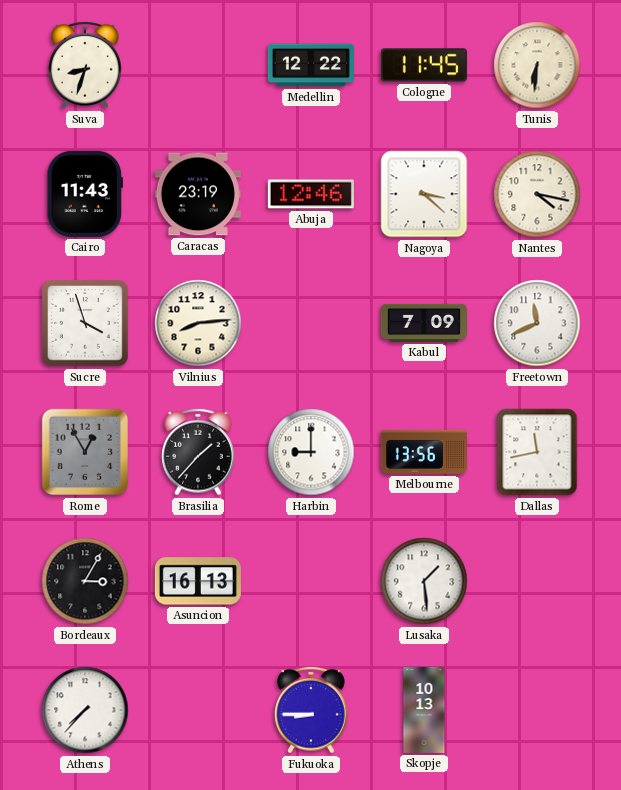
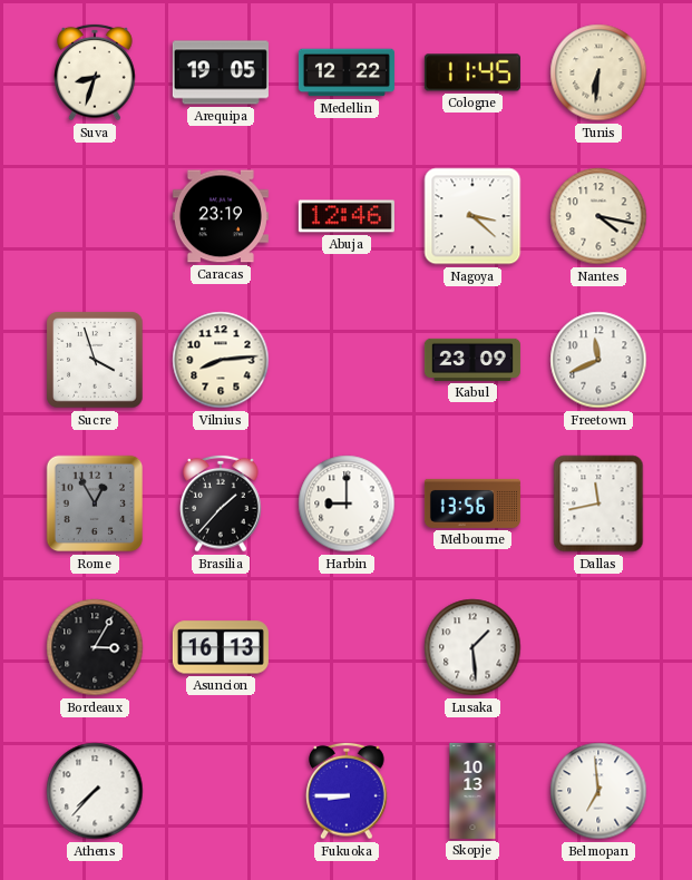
Arequipa: none -> 19:05 (221, 72)
Cairo: 11:43 -> none (84, 194)
Kabul: 7:09 -> 23:09 (472, 360)
Belmopan: none -> 6:59 (598, 791)
